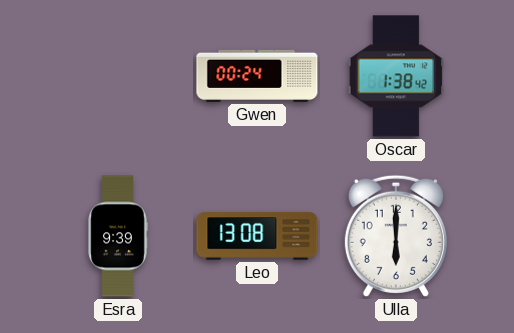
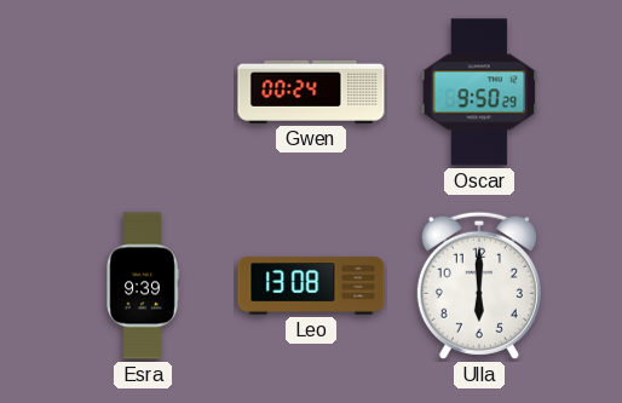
Oscar: 1:38 -> 9:50 (479, 92)
